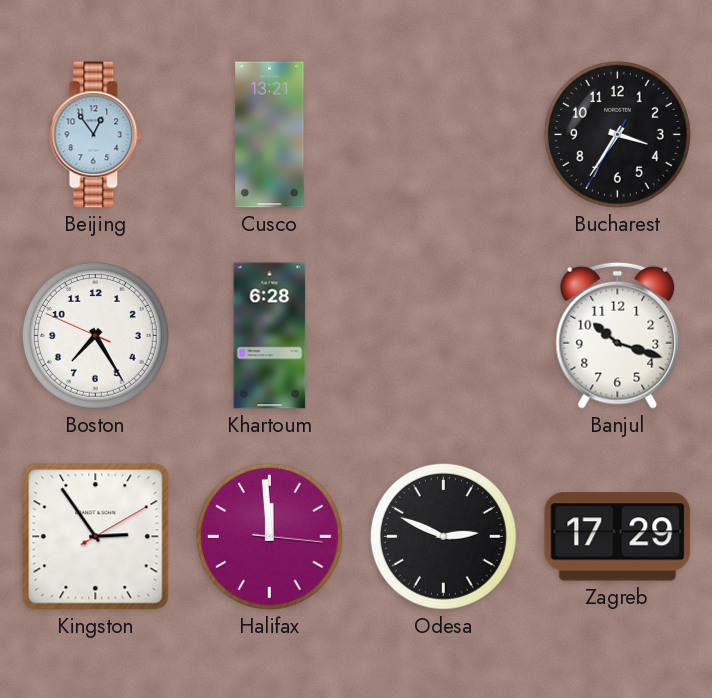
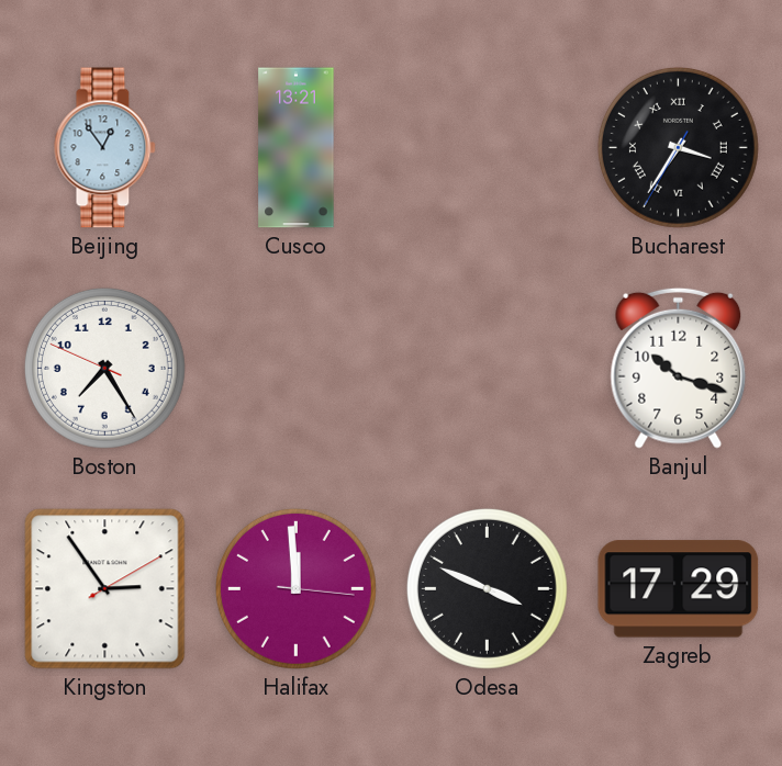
Bucharest numerals: Arabic -> Roman (678, 147)
Khartoum: 6:28 -> none (270, 336)
Odesa: 2:49 -> 3:49 (487, 588)
